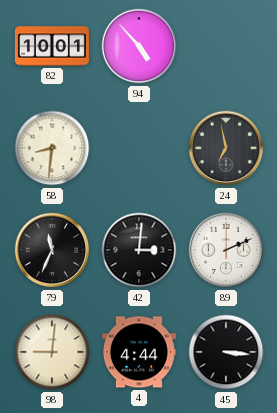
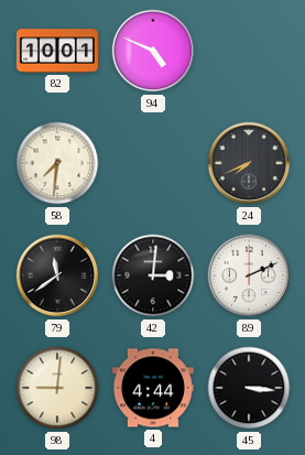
94: 4:53 -> 4:49 (153, 51)
58: 8:31 -> 7:31 (57, 163)
24: 6:58 -> 7:41 (249, 163)
79: 11:34 -> 11:39 (57, 275)
